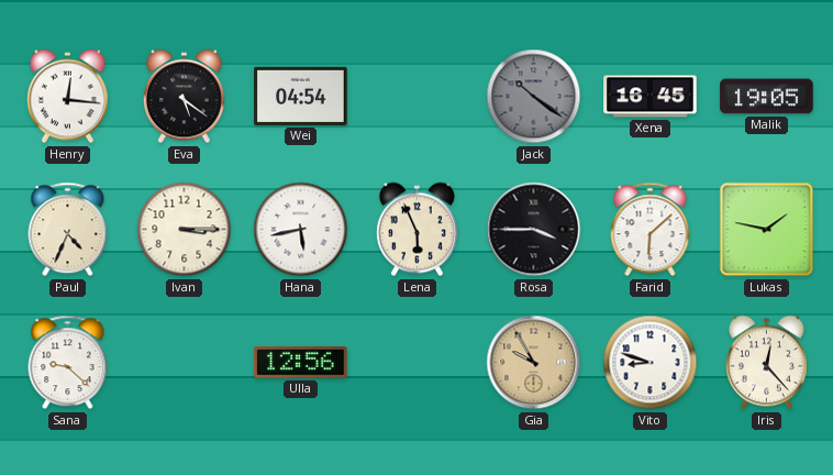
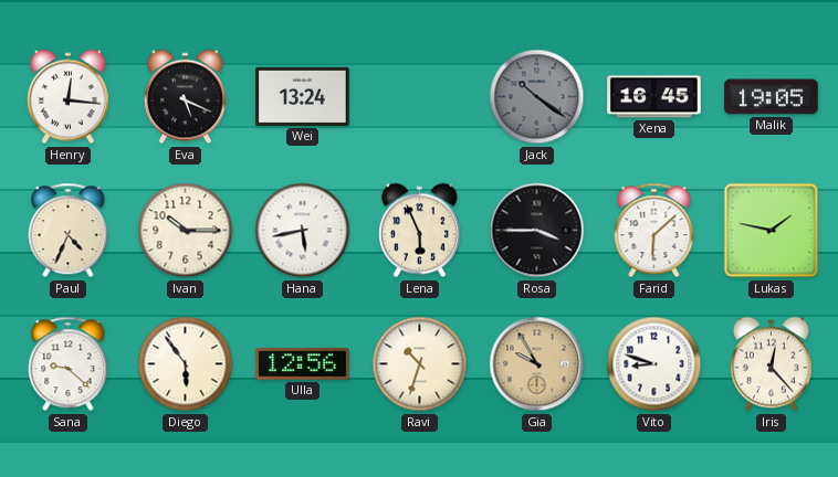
Eva: 5:21 -> 5:19 (185, 97)
Wei: 04:54 -> 13:24 (303, 96)
Ivan: 3:15 -> 10:15 (186, 231)
Diego: none -> 5:54 (186, 364)
Ravi: none -> 10:33 (420, 364)
